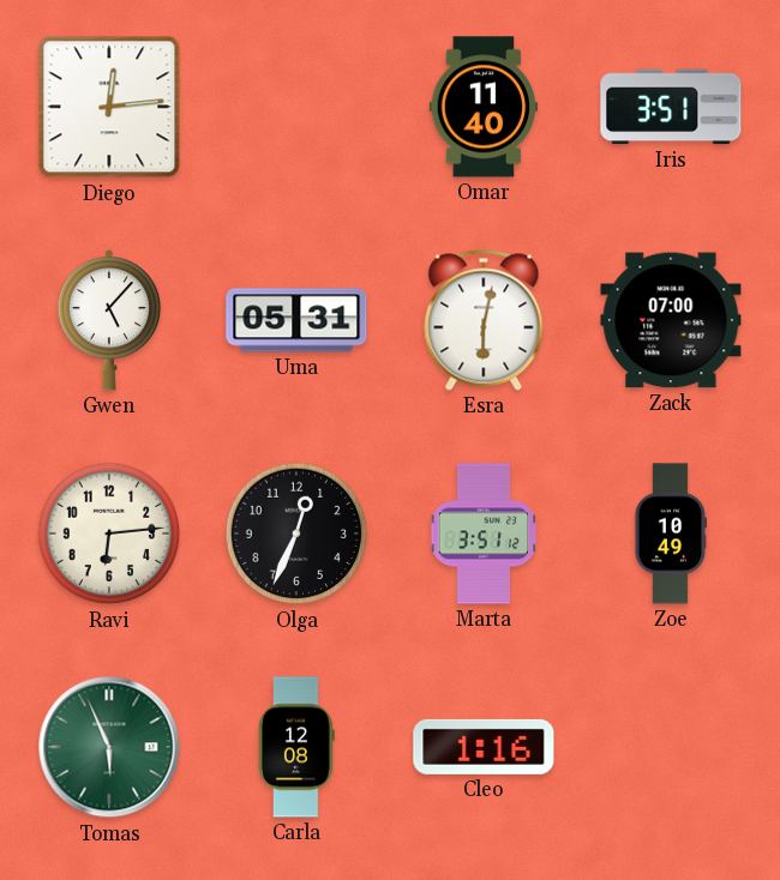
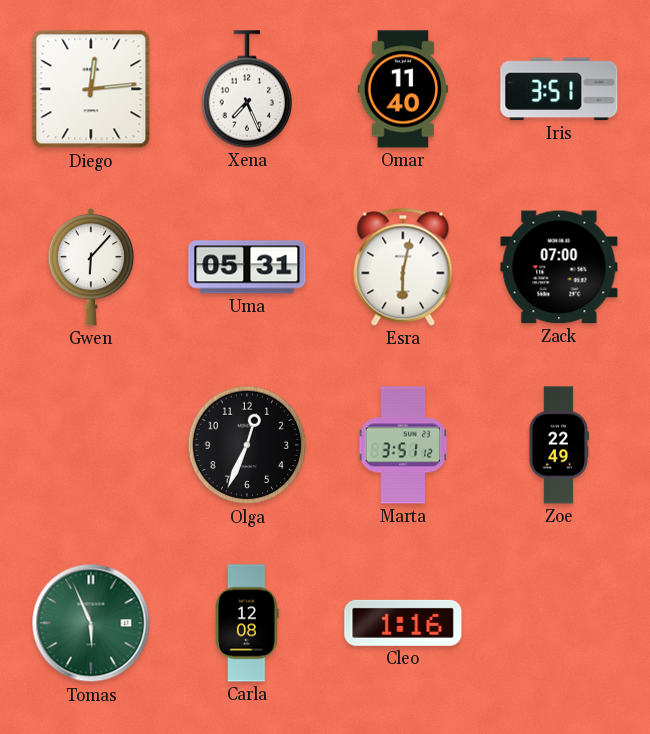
Xena: none -> 7:26 (247, 89)
Gwen: 5:07 -> 6:07 (91, 267)
Ravi: 6:14 -> none (109, 534)
Zoe: 10:49 -> 22:49 (558, 445)
